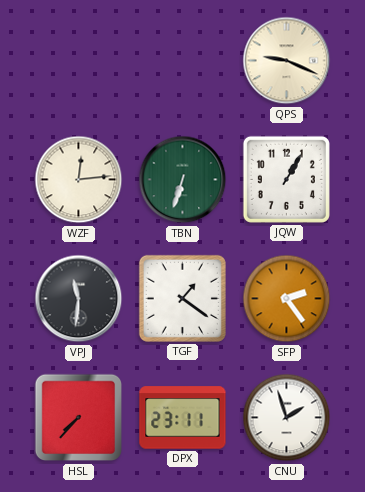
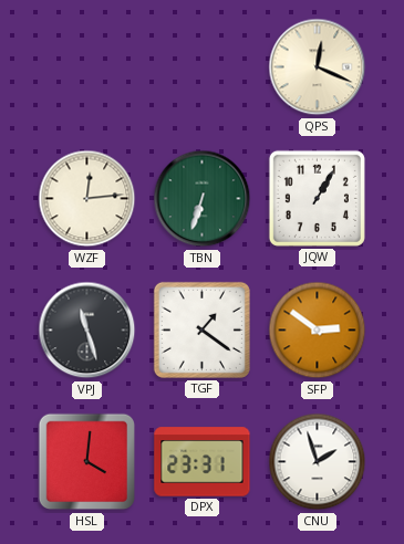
QPS: 9:19 -> 12:19 (318, 67)
VPJ: 11:31 -> 11:27 (87, 331)
SFP: 2:24 -> 2:51 (318, 331)
HSL: 7:37 -> 4:01 (87, 462)
DPX: 23:11 -> 23:31 (203, 462)
